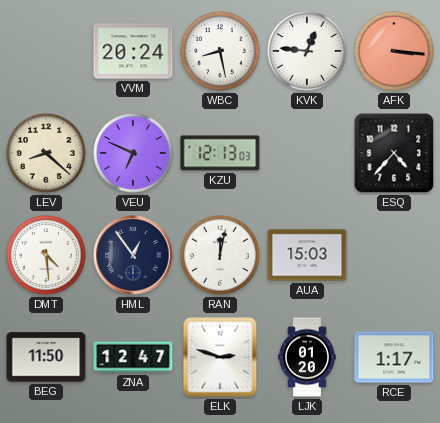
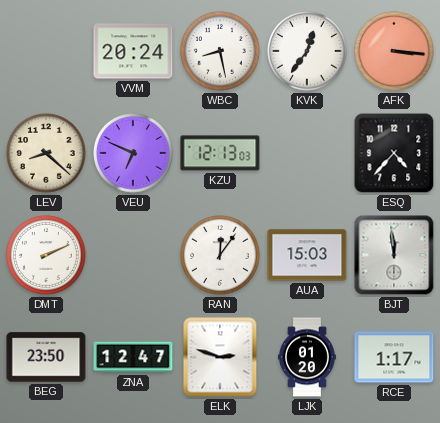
KVK: 12:46 -> 12:36 (308, 52)
DMT: 4:29 -> 2:11 (47, 256)
HML: 12:54 -> none (133, 255)
RAN: 12:02 -> 12:06 (221, 256)
BJT: none -> 11:59 (394, 255)
BEG: 11:50 -> 23:50 (46, 357)
